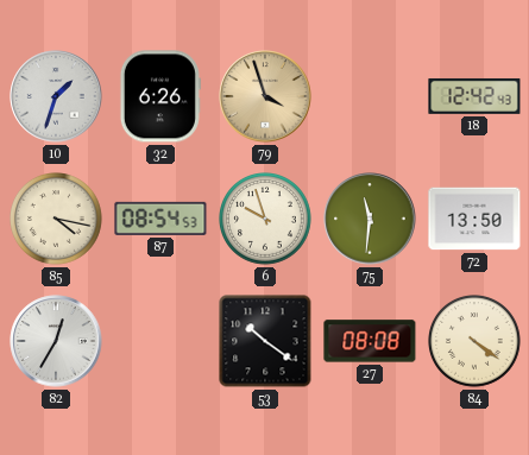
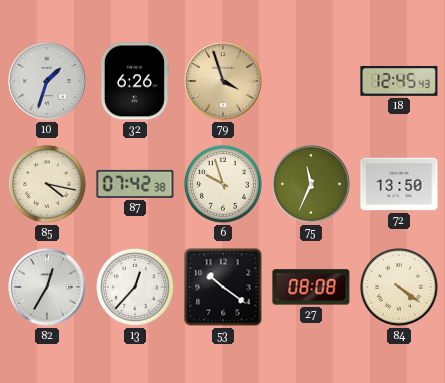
18: 12:42 -> 12:45 (399, 81)
87: 08:54 -> 07:42 (135, 184)
75: 11:31 -> 11:34 (311, 184)
13: none -> 12:37 (136, 288)
